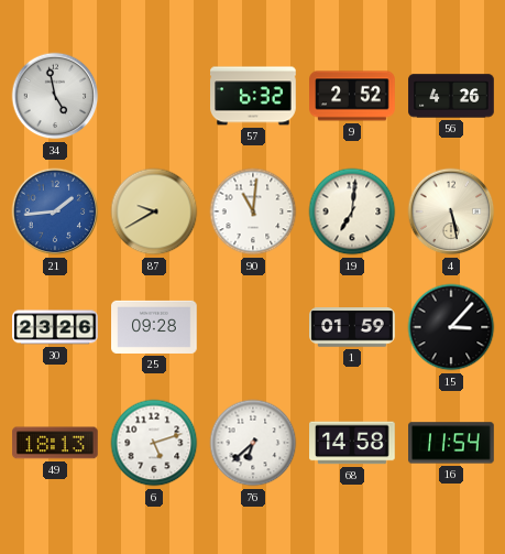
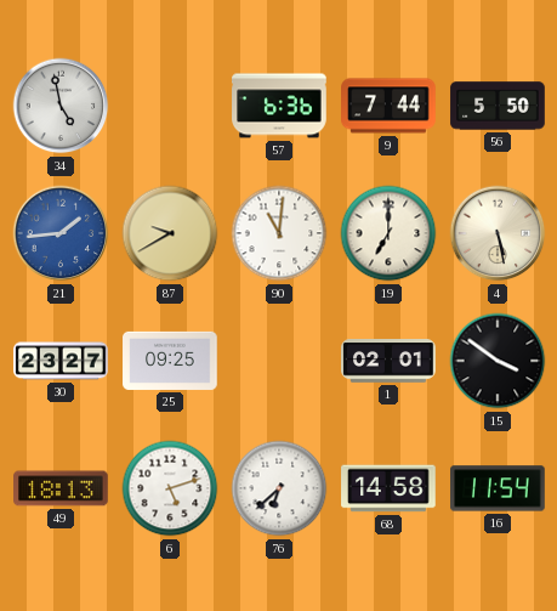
57: 6:32 -> 6:36 (279, 106)
9: 2:52 -> 7:44 (388, 106)
56: 4:26 -> 5:50 (498, 106)
19: 7:01 -> 7:00 (388, 233)
30: 23:26 -> 23:27 (61, 361)
25: 09:28 -> 09:25 (170, 361)
1: 01:59 -> 02:01 (388, 361)
15: 3:07 -> 3:51 (498, 361)
